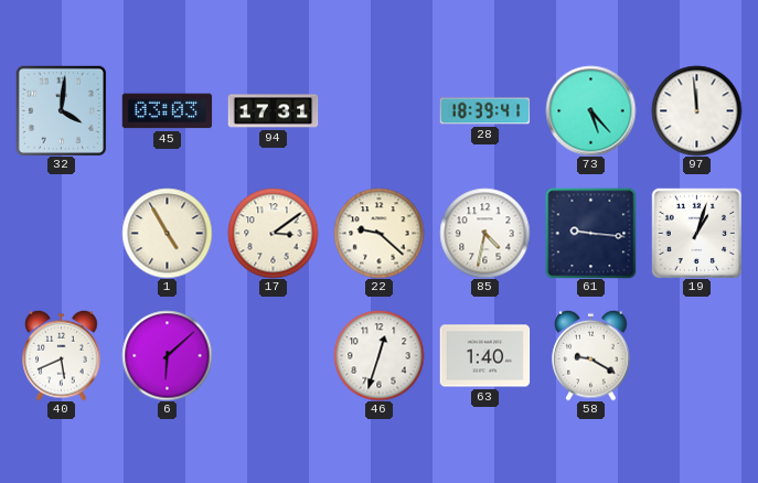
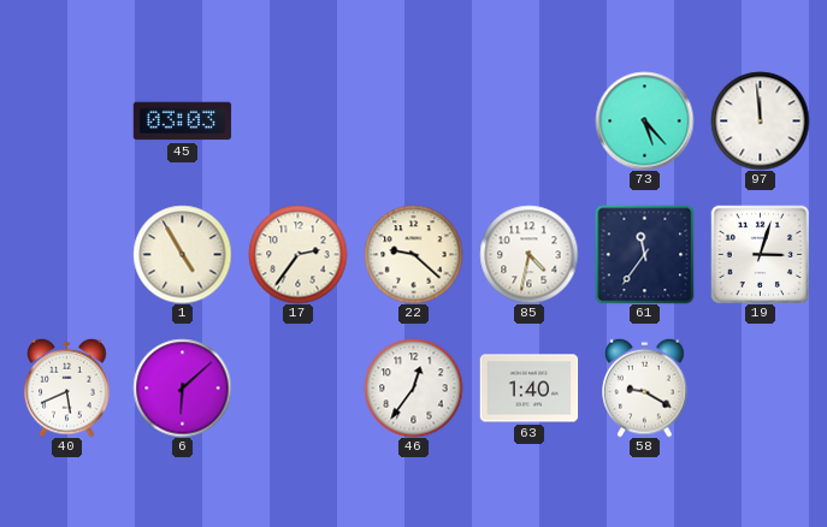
32: 4:01 -> none (61, 110)
94: 17:31 -> none (273, 111)
28: 18:39 -> none (484, 111)
17: 3:09 -> 2:36 (297, 254)
61: 9:16 -> 11:36 (644, 254)
19: 1:03 -> 3:03 (760, 254)
46: 12:33 -> 12:36 (413, 387)
